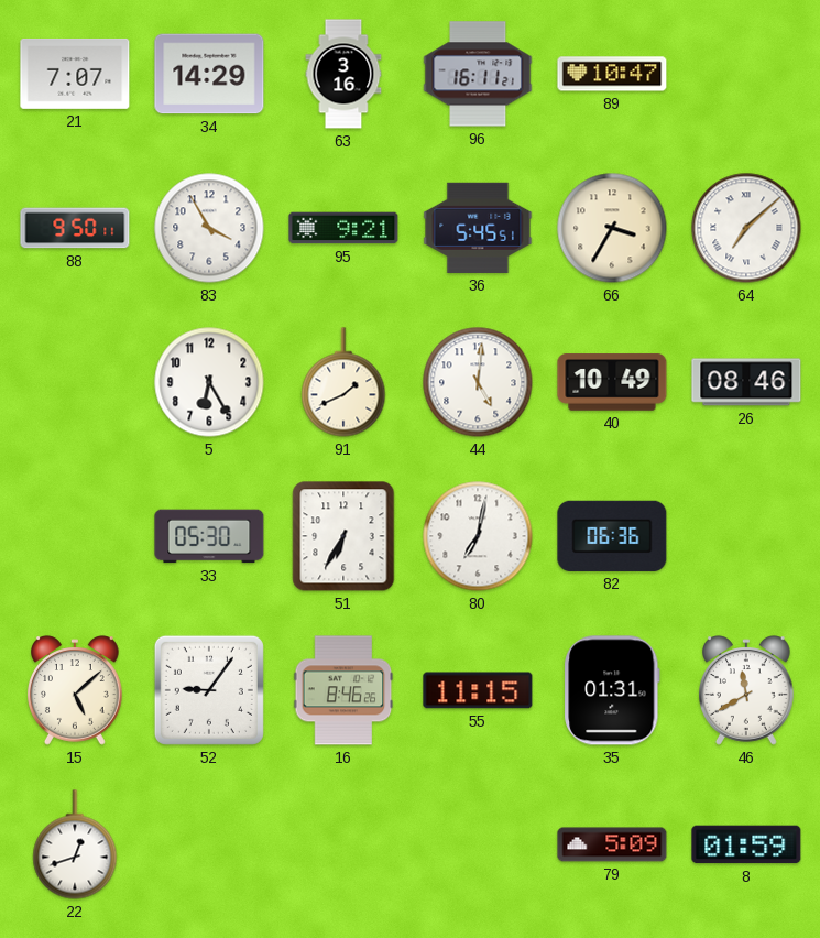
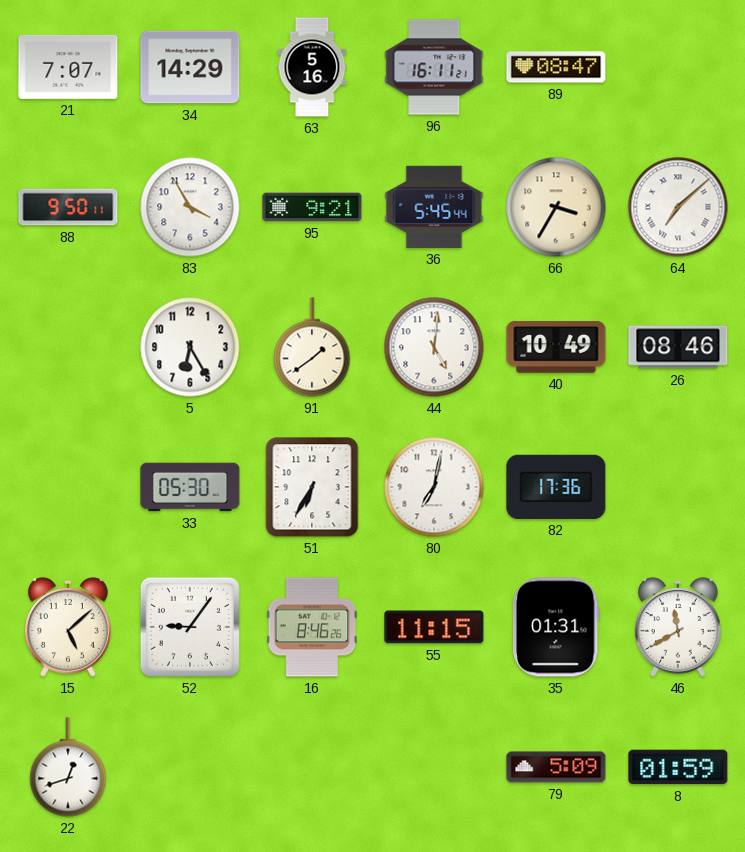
63: 3:16 -> 5:16 (312, 67)
89: 10:47 -> 08:47 (556, 67)
36: 5:45:51 -> 5:45:44 (434, 207)
91: 1:41 -> 1:39 (312, 347)
82: 06:36 -> 17:36 (556, 487)
